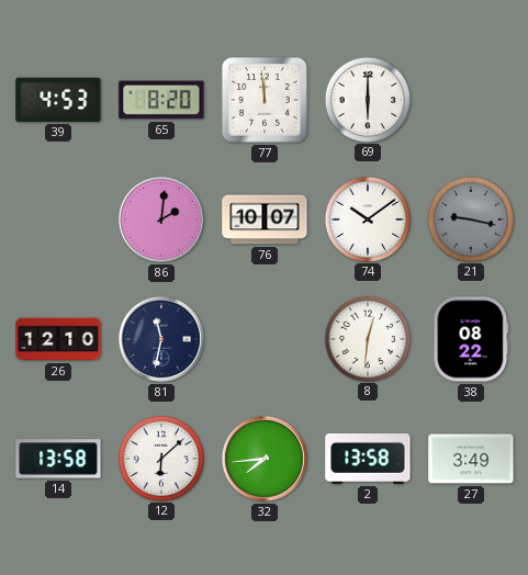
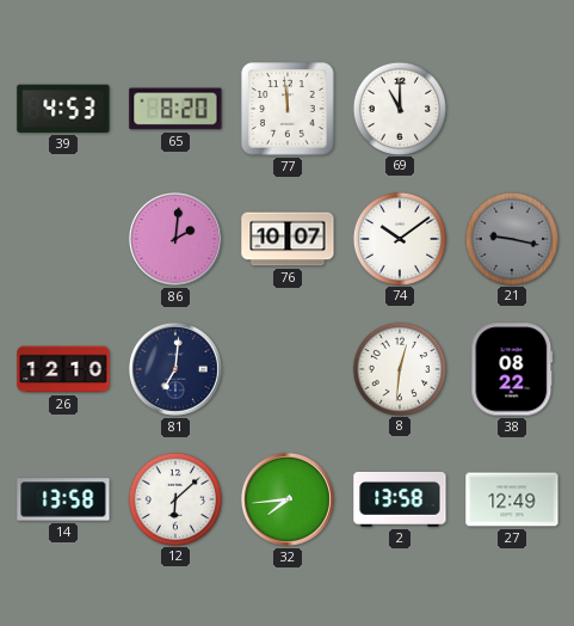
69: 6:00 -> 11:00 (399, 108)
81: 11:32 -> 7:01 (175, 369)
27: 3:49 -> 12:49 (512, 499)
